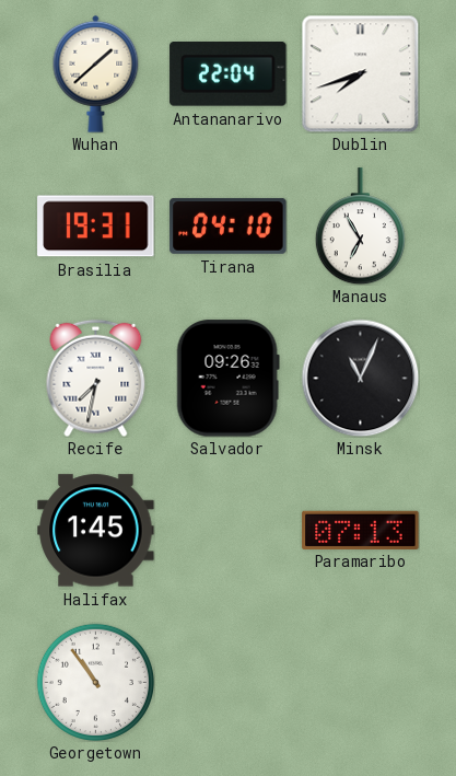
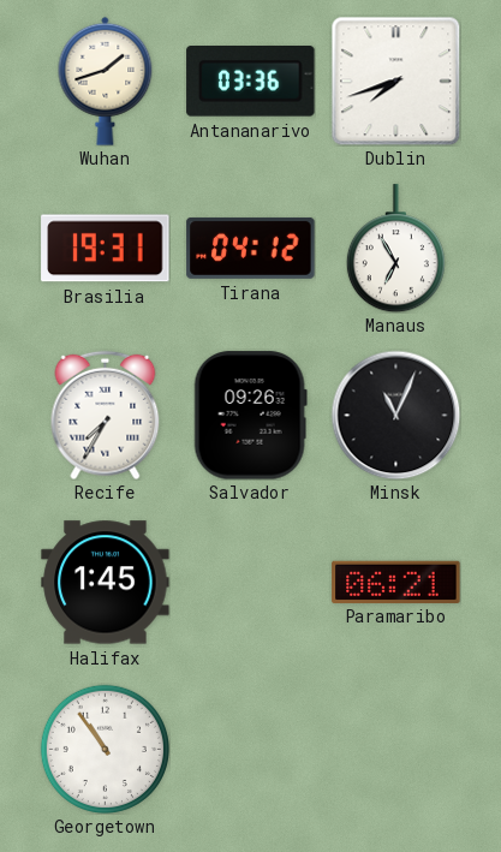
Wuhan: 1:38 -> 1:42 (106, 81)
Antananarivo: 22:04 -> 03:36 (251, 82)
Tirana: 04:10 -> 04:12 (251, 248)
Recife: 7:32 -> 7:35 (106, 415)
Paramaribo: 07:13 -> 06:21 (396, 582)
